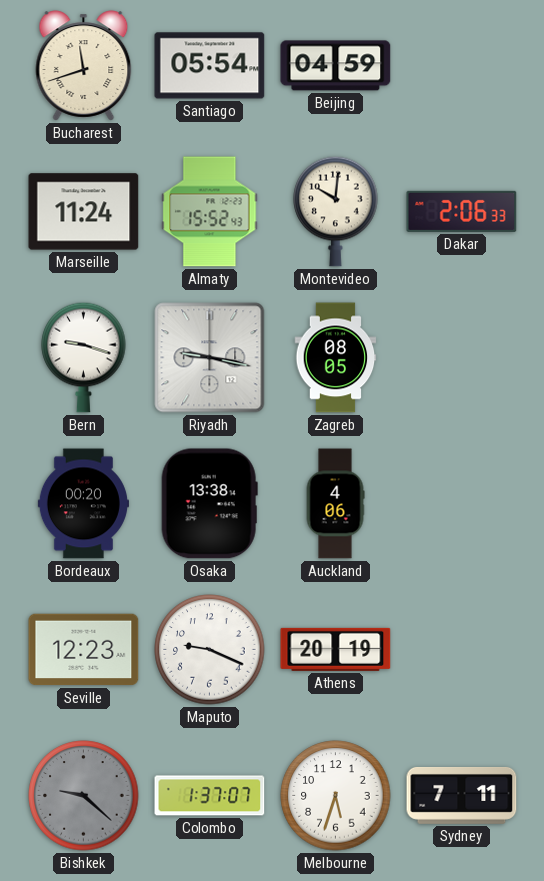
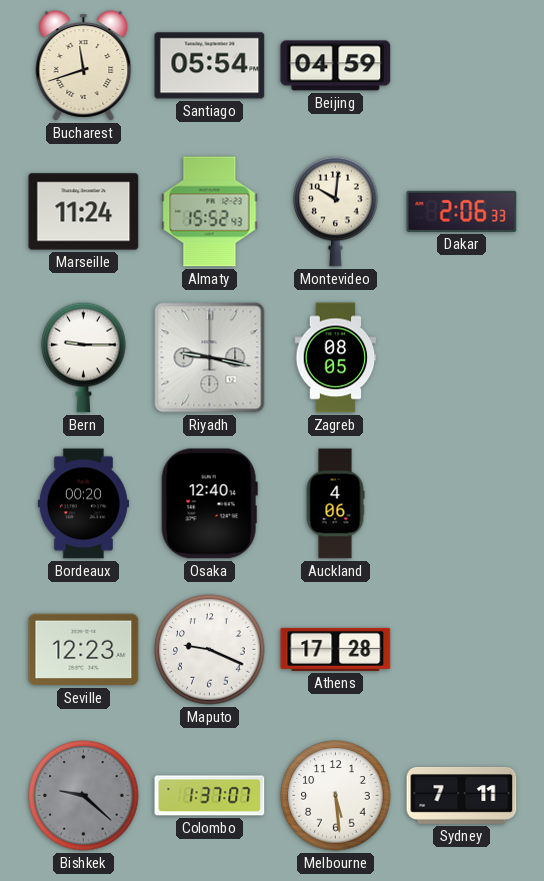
Bern: 9:18 -> 9:15 (84, 357)
Osaka: 13:38 -> 12:40 (209, 504)
Athens: 20:19 -> 17:28 (336, 649)
Melbourne: 5:33 -> 5:29 (336, 796)
